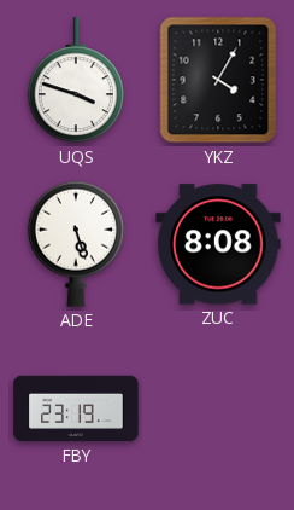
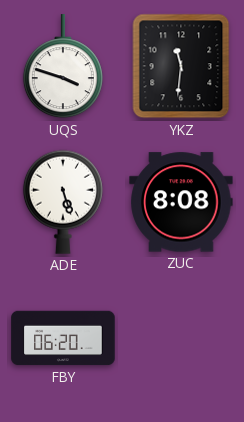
YKZ: 4:05 -> 11:31 (181, 66)
FBY: 23:19 -> 06:20 (63, 338)
